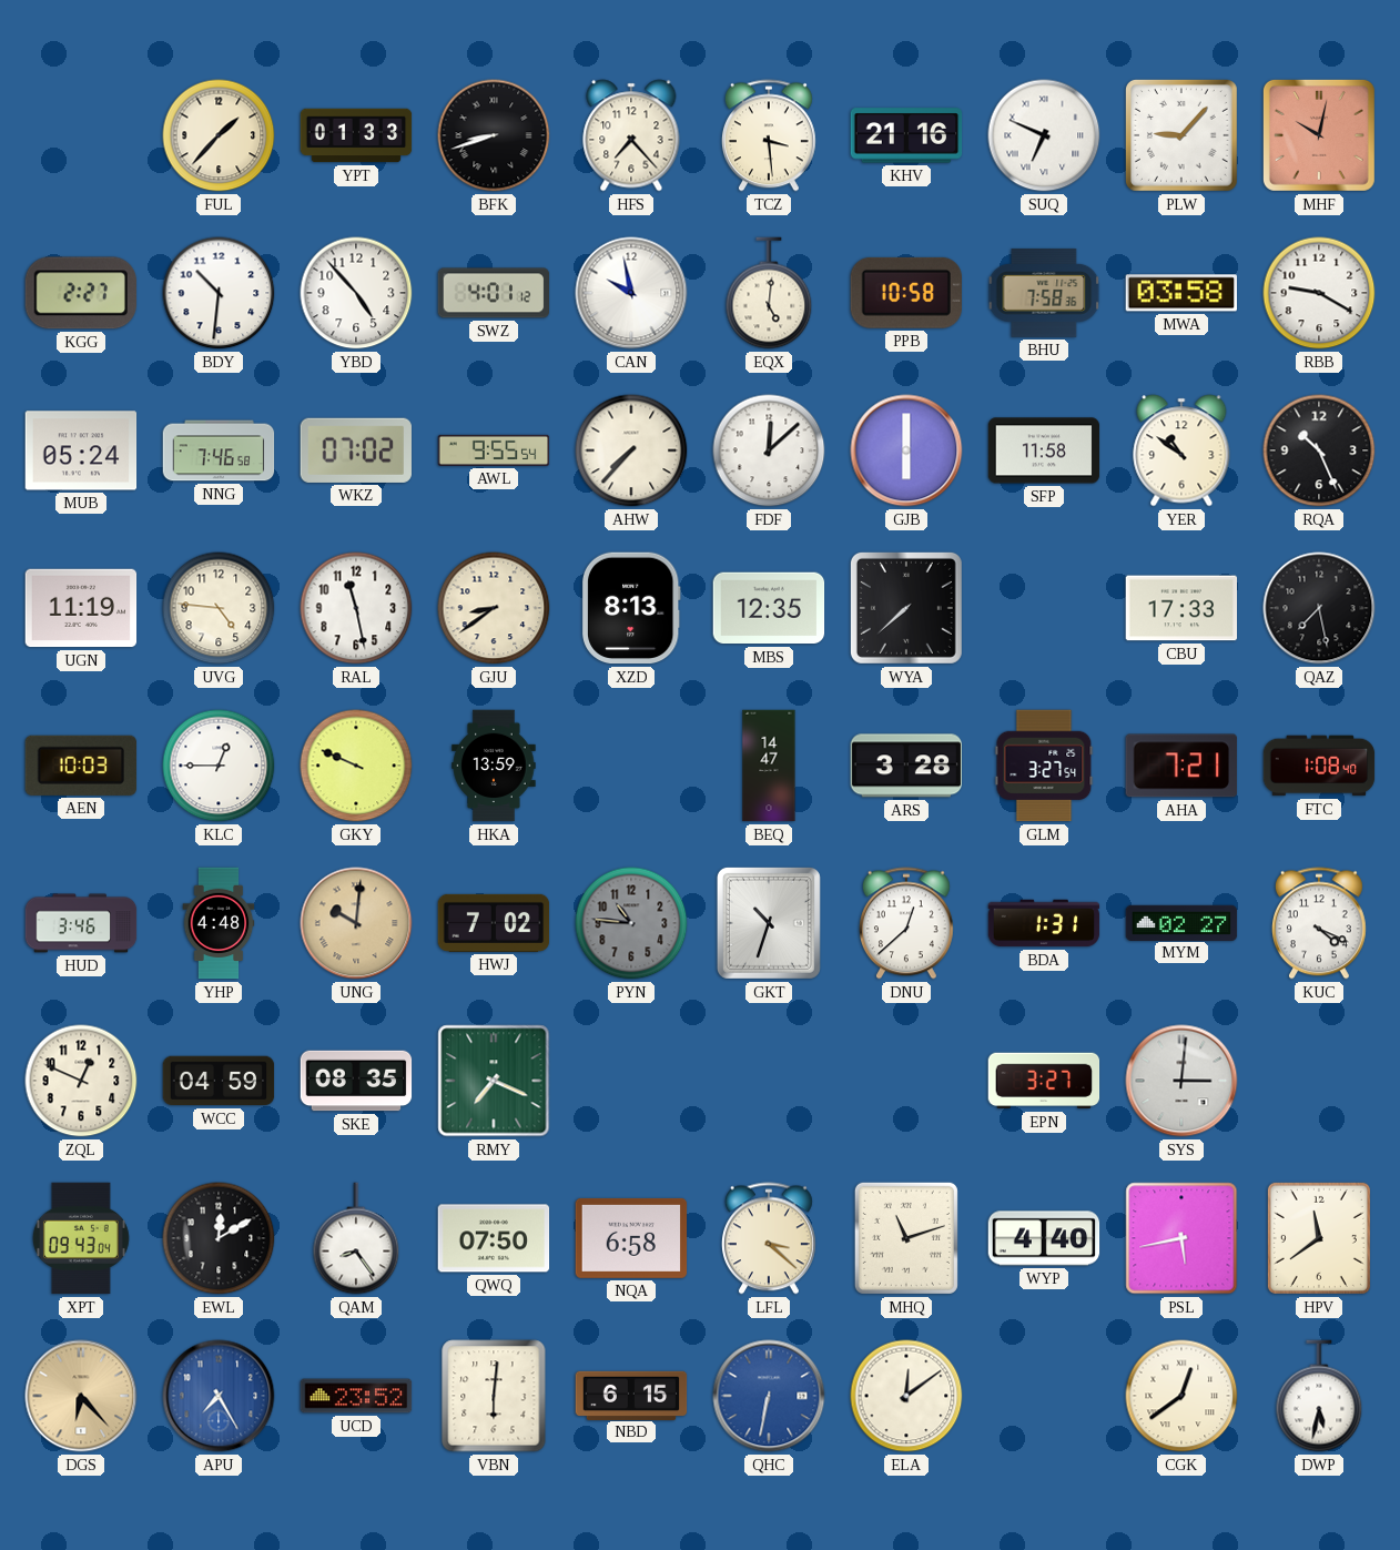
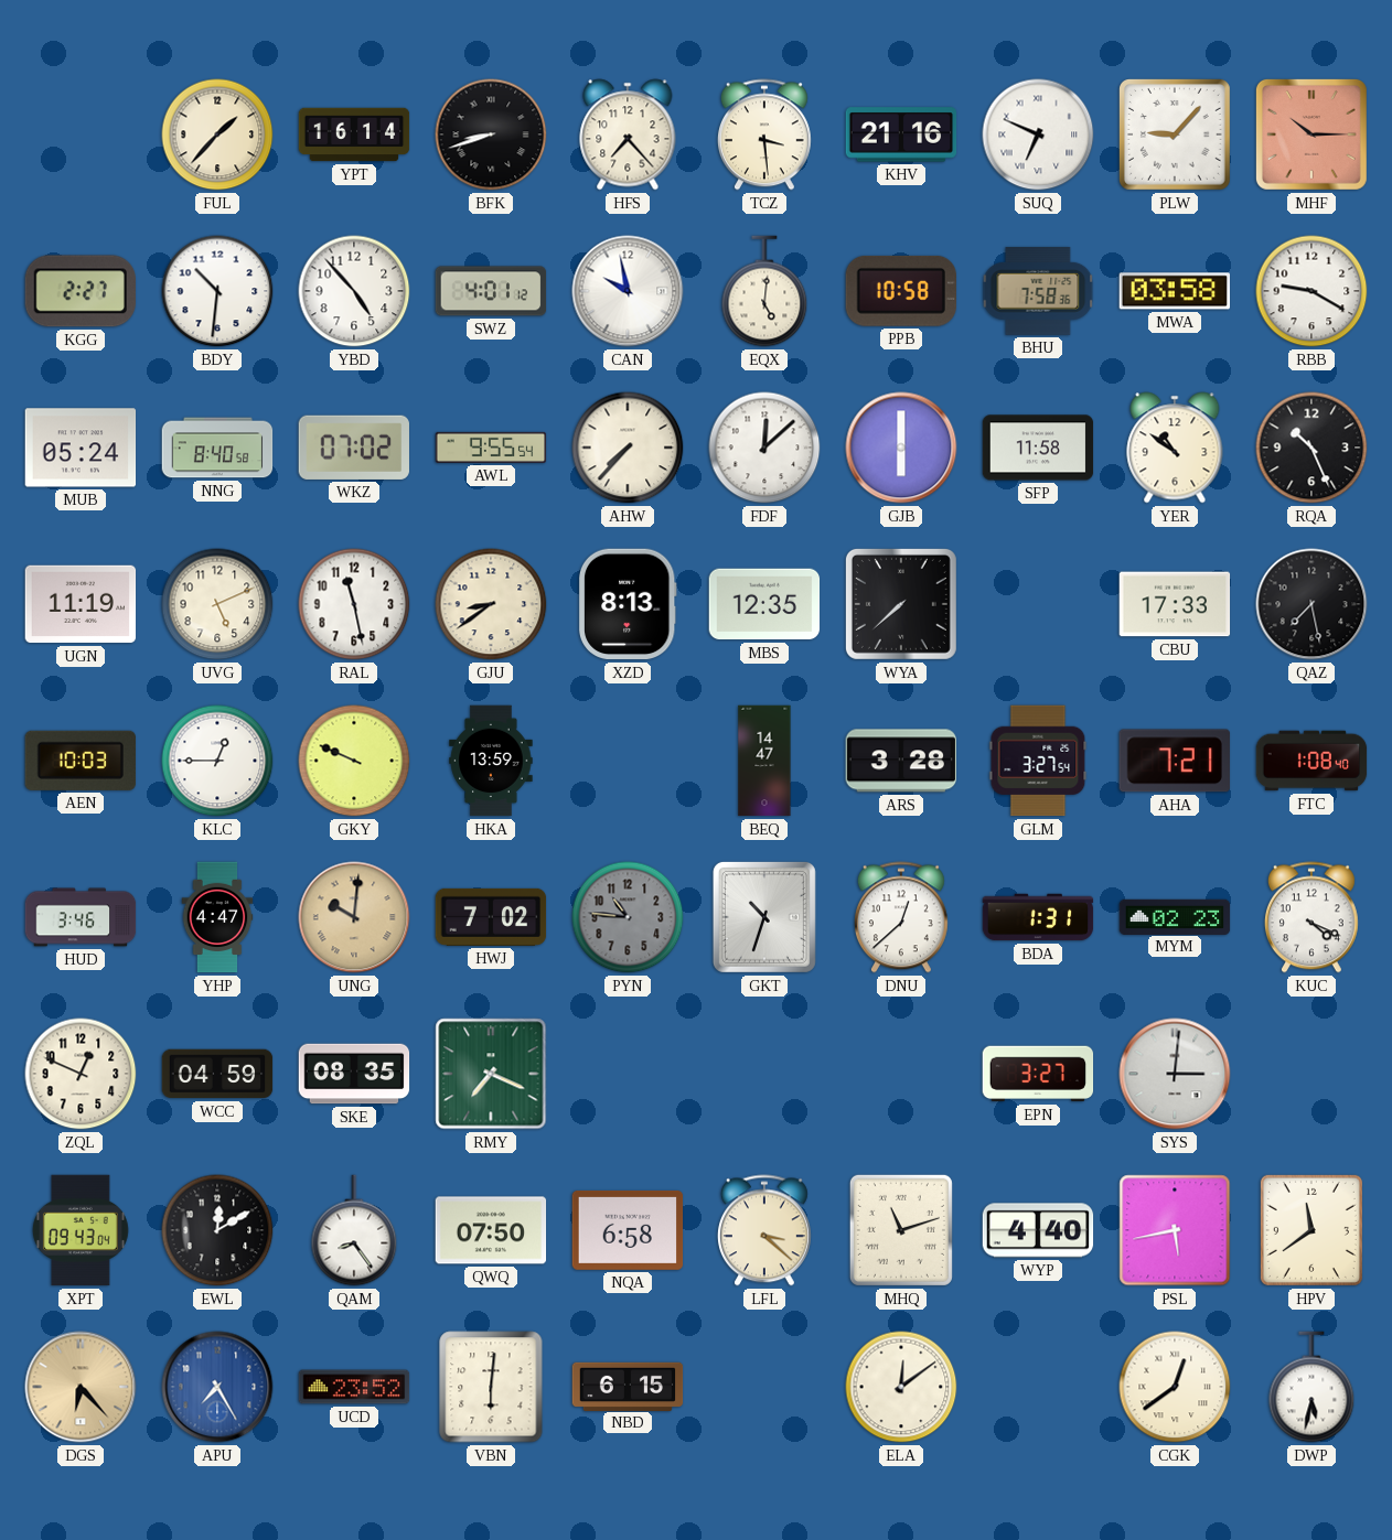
YPT: 01:33 -> 16:14 (354, 134)
MHF: 10:02 -> 10:15 (1311, 134)
NNG: 7:46 -> 8:40 (217, 448)
UVG: 4:46 -> 5:11 (217, 604)
YHP: 4:48 -> 4:47 (217, 917)
MYM: 02:27 -> 02:23 (1175, 916)
QHC: 6:32 -> none (769, 1396)
